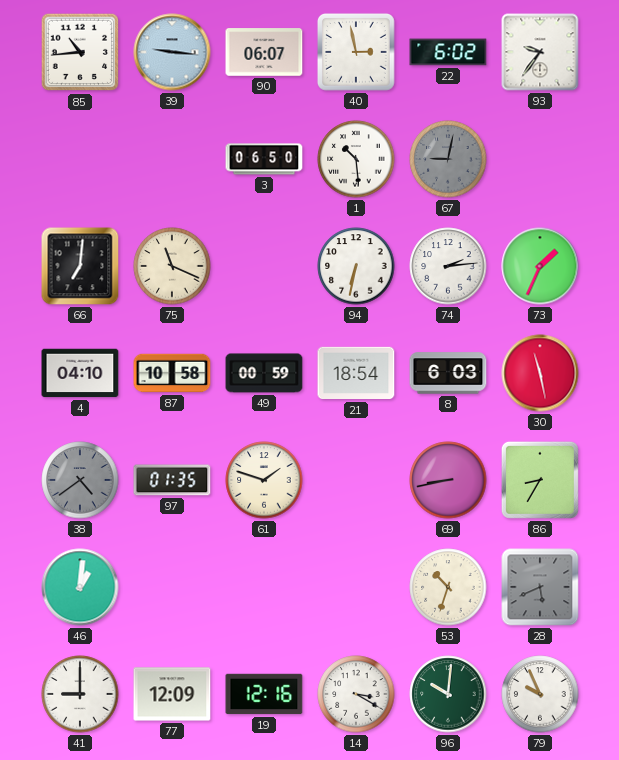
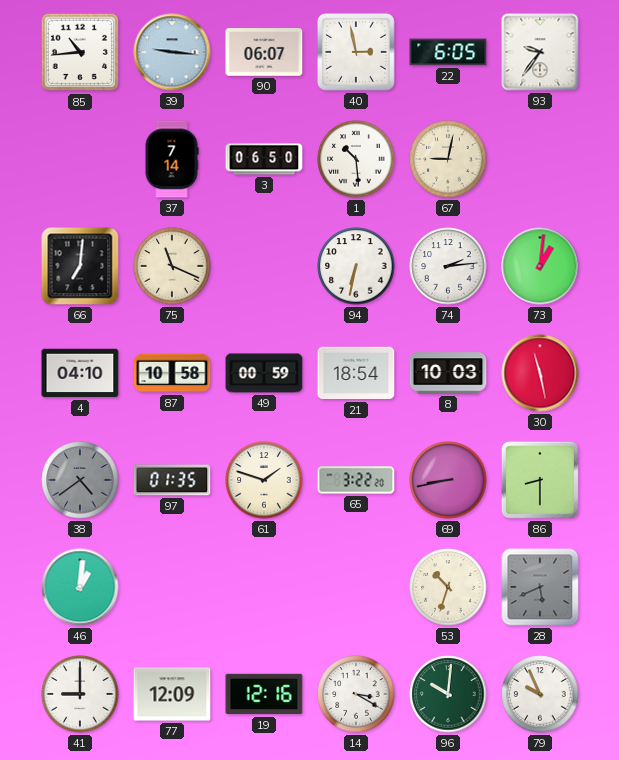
22: 6:02 -> 6:05 (448, 52)
37: none -> 7:14 (172, 159)
67 dial: grey -> cream (448, 159)
73: 1:34 -> 1:01 (540, 266)
8: 6:03 -> 10:03 (448, 373)
65: none -> 3:22 (356, 480)
86: 8:35 -> 8:30 (540, 480)
